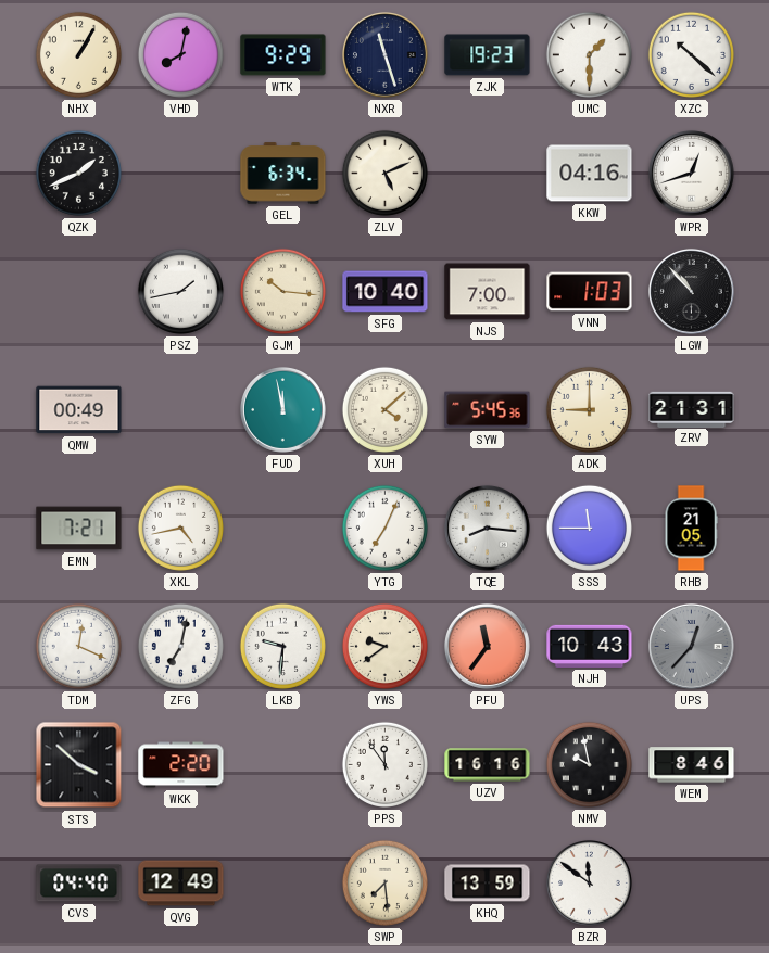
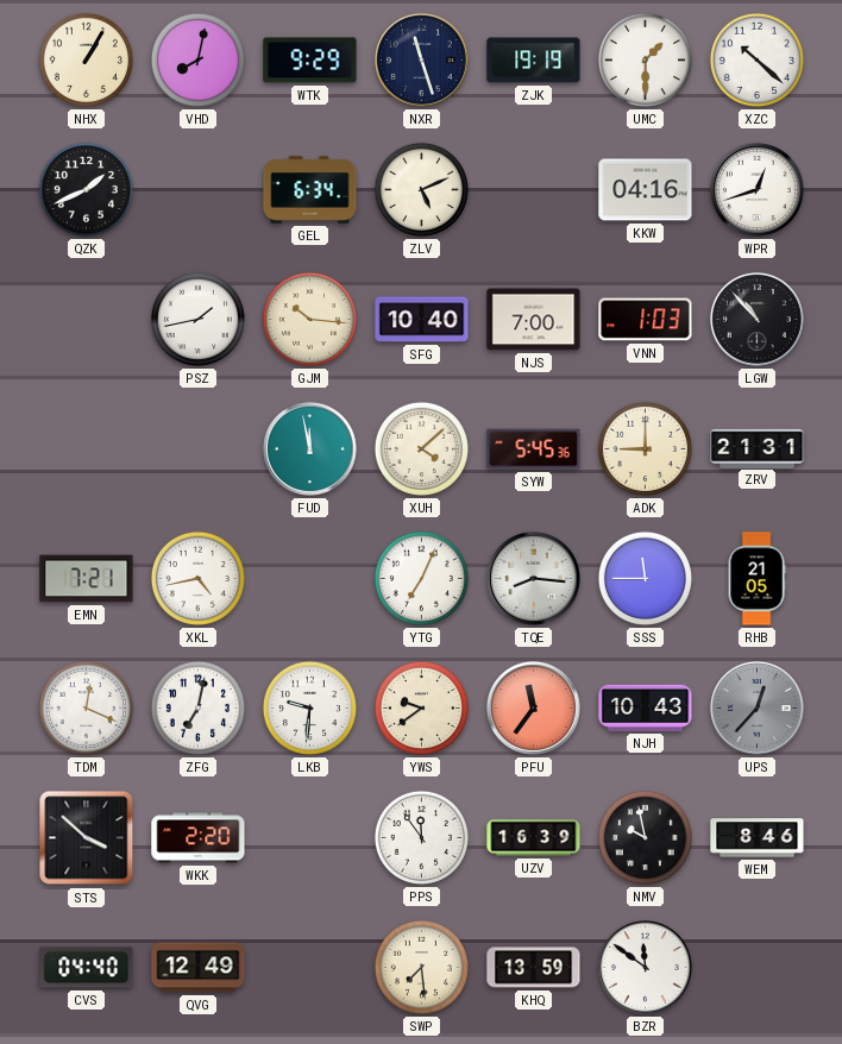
ZJK: 19:23 -> 19:19 (534, 61)
QMW: 00:49 -> none (79, 410)
UZV: 16:16 -> 16:39 (534, 838)
